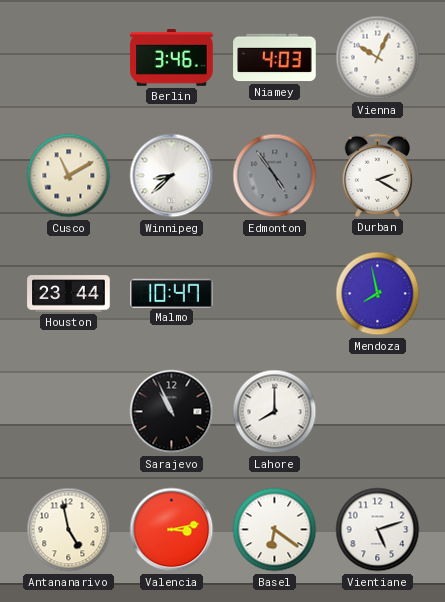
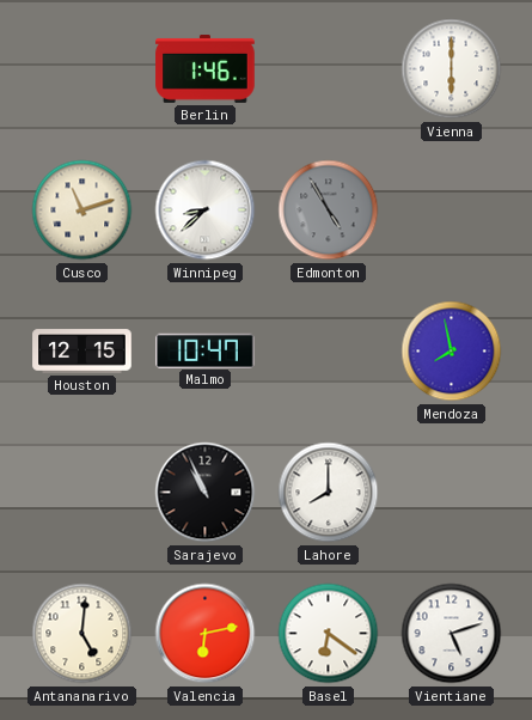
Berlin: 3:46 -> 1:46 (206, 69)
Niamey: 4:03 -> none (275, 58)
Vienna: 10:04 -> 6:00 (452, 69)
Cusco: 11:10 -> 11:12 (82, 210)
Edmonton: 4:54 -> 4:55 (329, 210)
Durban: 2:20 -> none (378, 175)
Houston: 23:44 -> 12:15 (82, 352)
Antananarivo: 4:58 -> 5:01 (82, 634)
Valencia: 3:13 -> 6:13 (206, 634)
